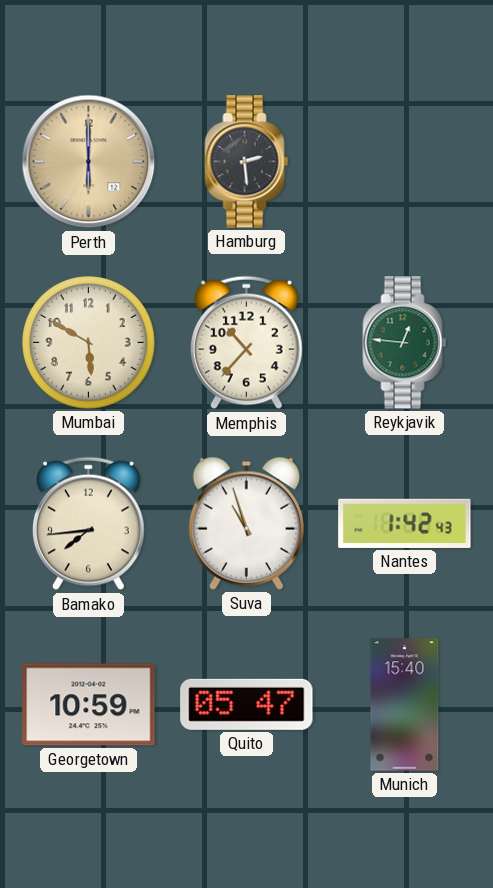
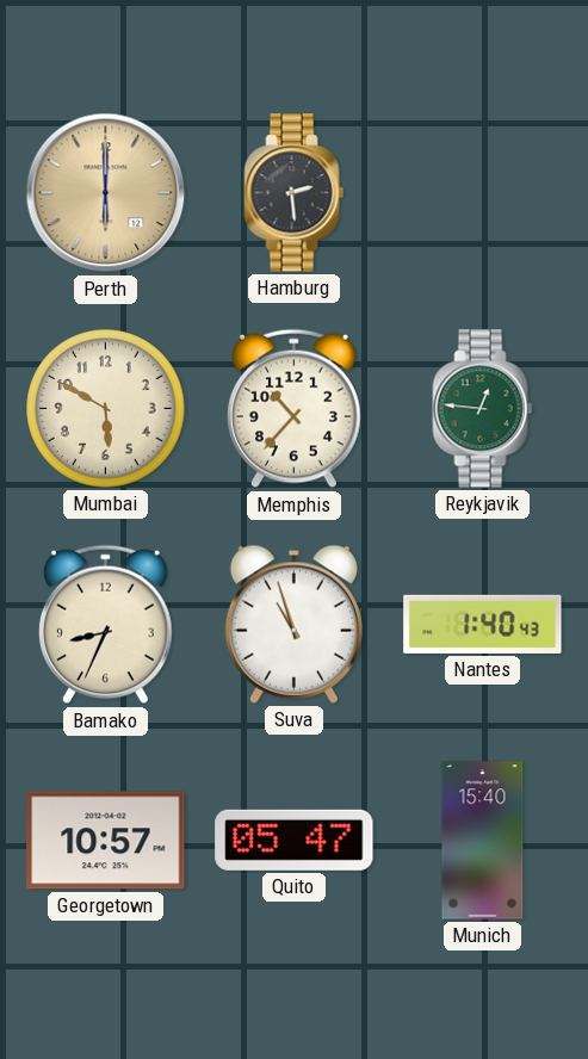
Bamako: 7:44 -> 8:34 (105, 625)
Nantes: 1:42 -> 1:40 (483, 624)
Georgetown: 10:59 -> 10:57 (106, 841)
